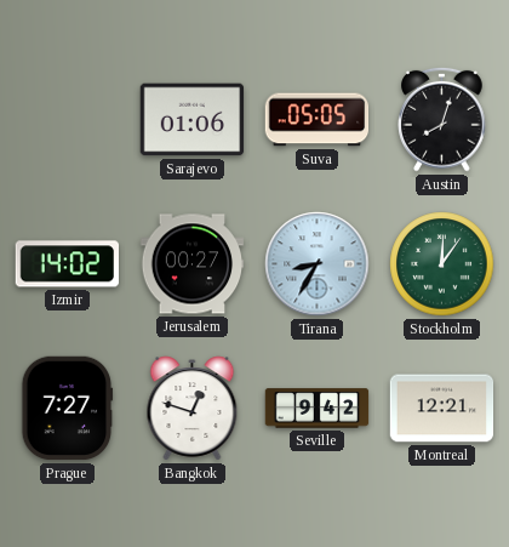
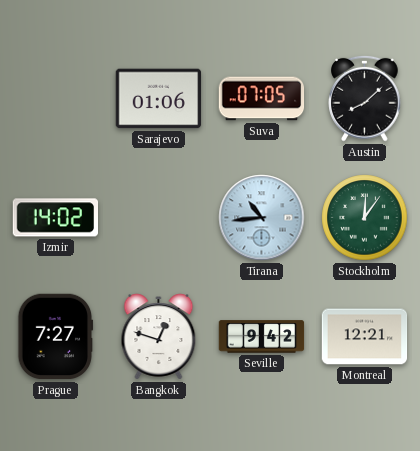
Suva: 05:05 -> 07:05 (262, 99)
Austin: 8:03 -> 8:08 (365, 98)
Jerusalem: 00:27 -> none (193, 264)
Tirana: 8:35 -> 10:44 (262, 218)
